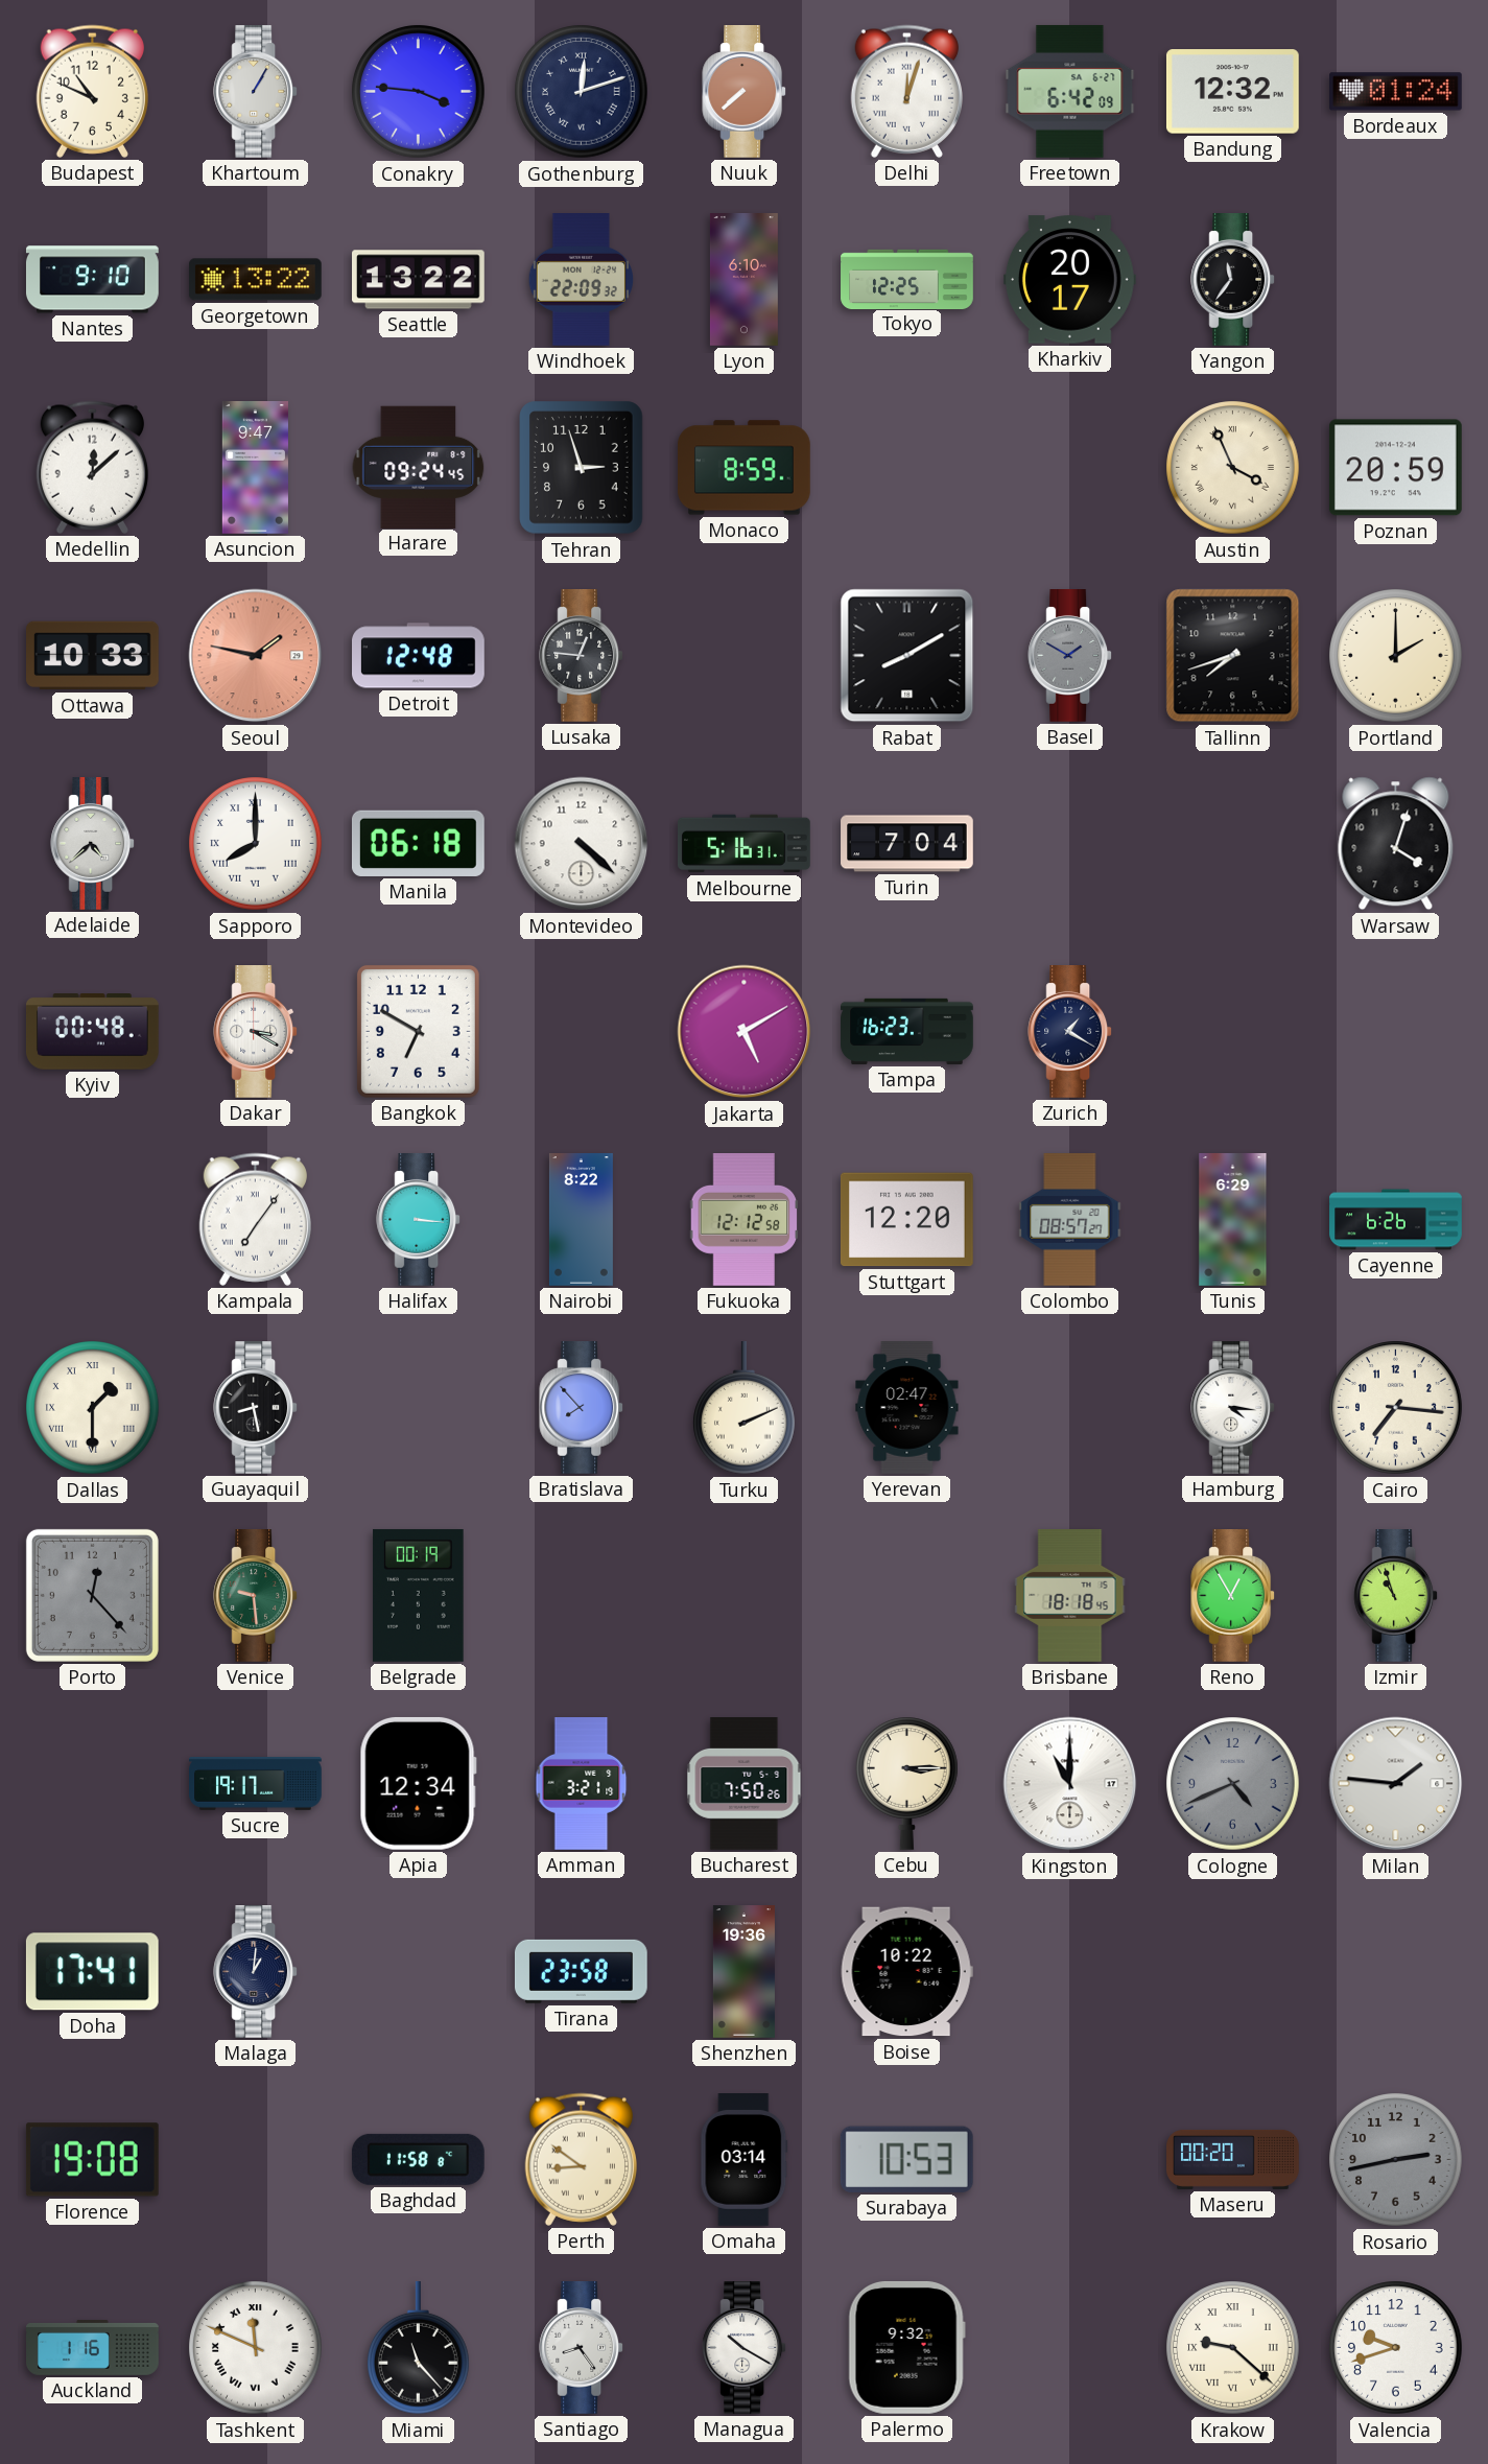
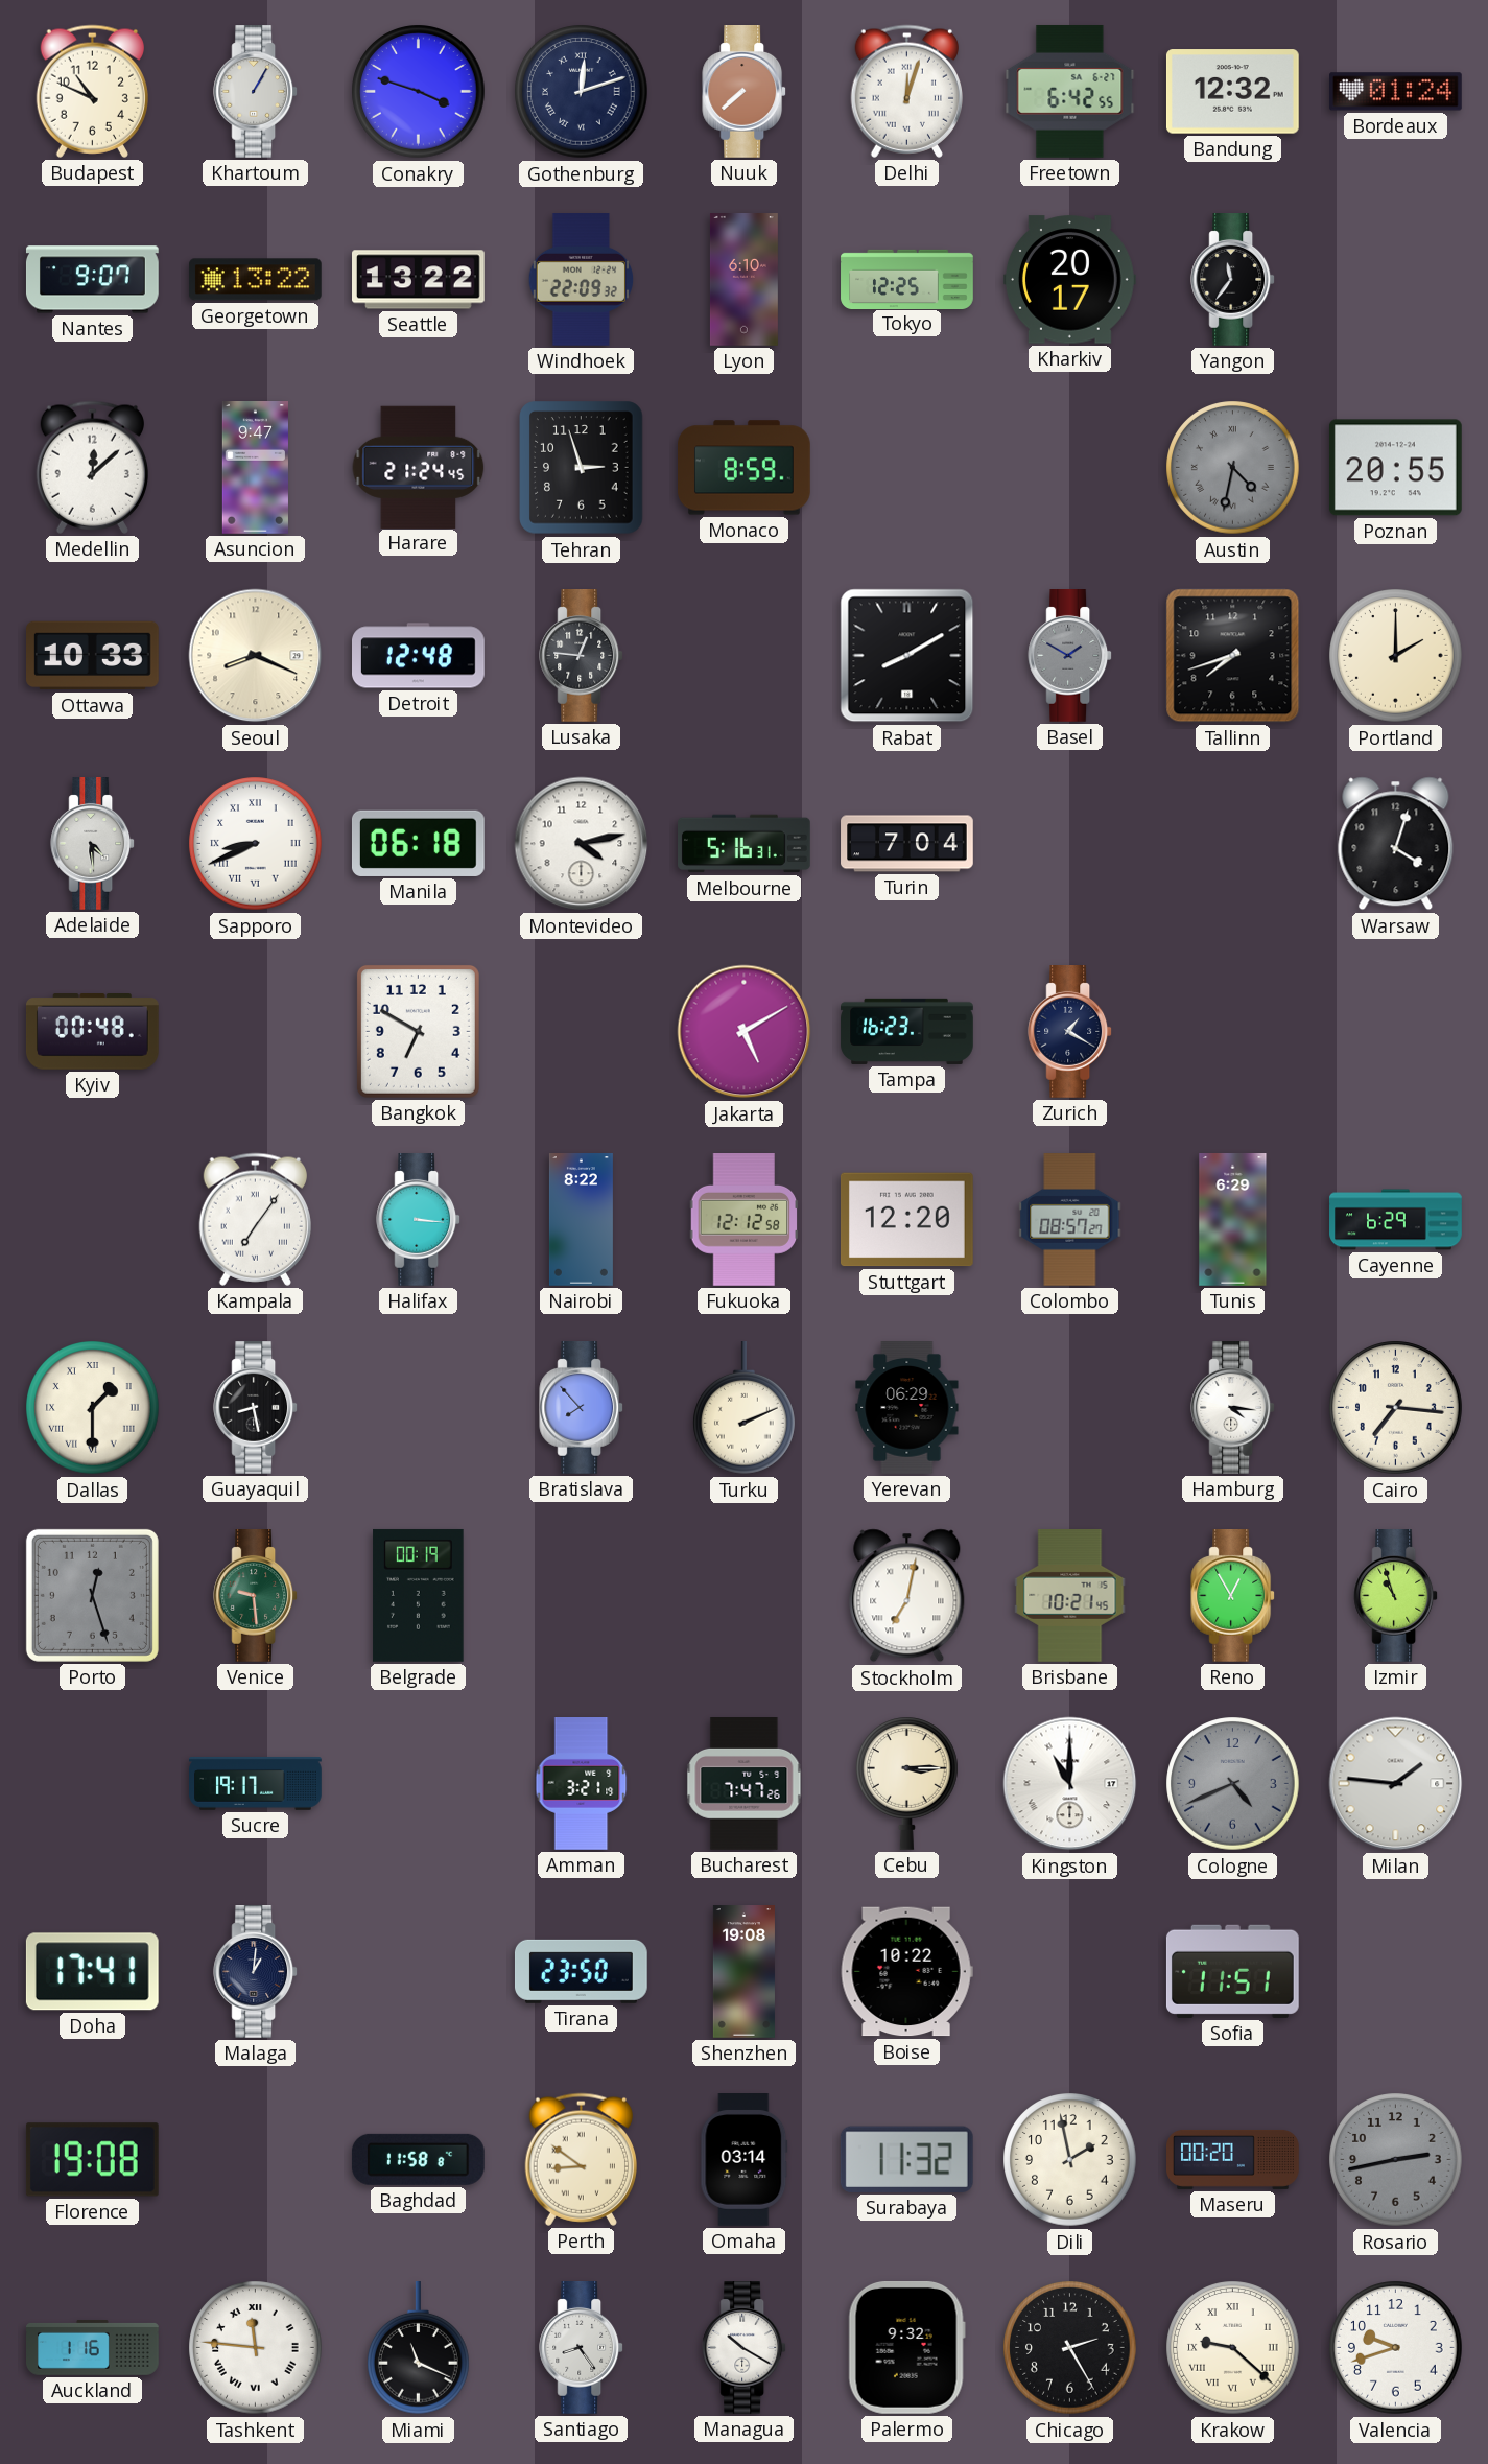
Conakry: 3:46 -> 3:48 (419, 92)
Freetown: 6:42:09 -> 6:42:55 (1070, 91)
Nantes: 9:10 -> 9:07 (93, 280)
Harare: 09:24 -> 21:24 (419, 467)
Austin: 3:56 -> 4:32 (1233, 468)
Austin dial: cream -> grey (1233, 468)
Poznan: 20:59 -> 20:55 (1395, 468)
Seoul: 1:47 -> 8:19 (256, 656)
Seoul dial: salmon -> cream (256, 656)
Adelaide: 4:38 -> 4:29 (93, 844)
Sapporo: 8:00 -> 8:41 (256, 844)
Montevideo: 4:22 -> 4:13 (582, 844)
Dakar: 3:20 -> none (256, 1032)
Cayenne: 6:26 -> 6:29 (1396, 1220)
Yerevan: 02:47 -> 06:29 (907, 1408)
Porto: 12:23 -> 12:27 (92, 1595)
Stockholm: none -> 7:02 (907, 1596)
Brisbane: 18:18 -> 10:21 (1070, 1596)
Apia: 12:34 -> none (418, 1783)
Bucharest: 7:50 -> 7:47 (745, 1784)
Tirana: 23:58 -> 23:50 (581, 1971)
Shenzhen: 19:36 -> 19:08 (743, 1972)
Sofia: none -> 11:51 (1232, 1971)
Surabaya: 10:53 -> 11:32 (906, 2159)
Dili: none -> 1:58 (1070, 2160)
Tashkent: 11:49 -> 11:46 (256, 2348)
Miami: 11:23 -> 11:19 (419, 2349)
Chicago: none -> 2:25 (1070, 2348)
